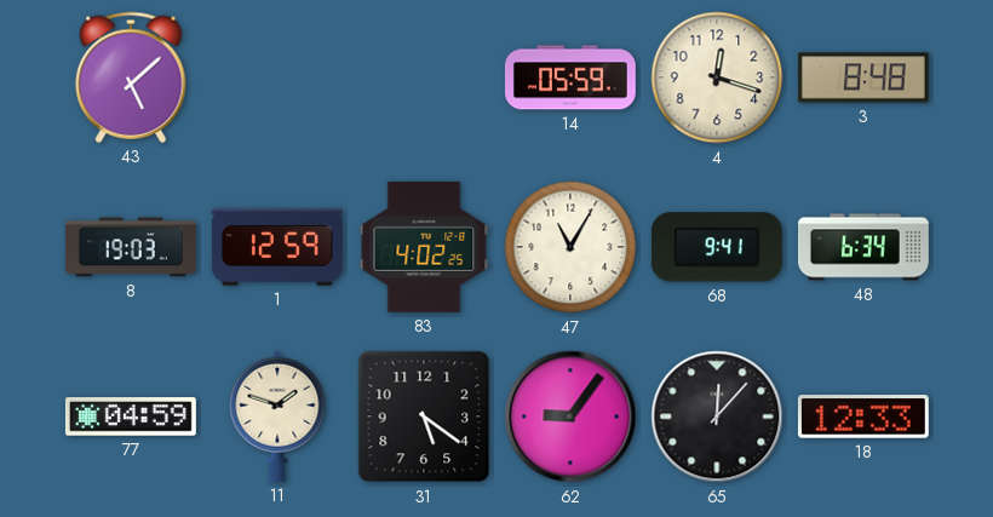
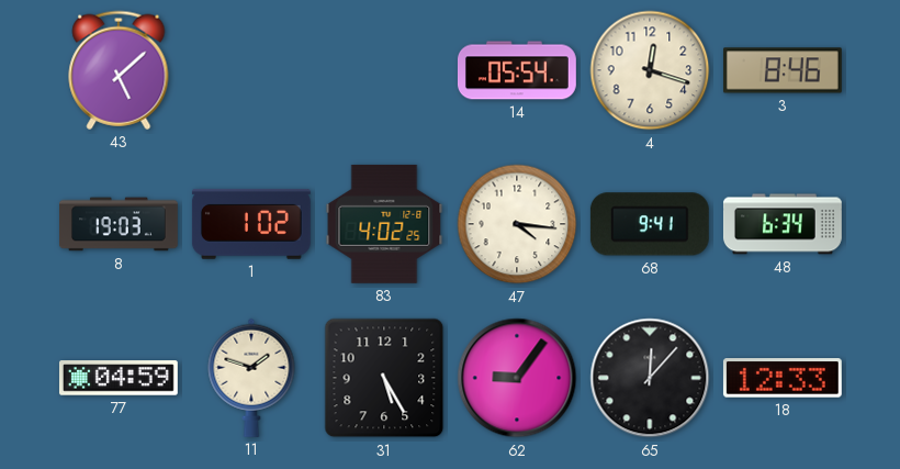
14: 05:59 -> 05:54 (517, 70)
3: 8:48 -> 8:46 (783, 70)
1: 12:59 -> 1:02 (251, 224)
47: 11:05 -> 4:16 (517, 224)
31: 5:21 -> 5:25 (384, 378)
